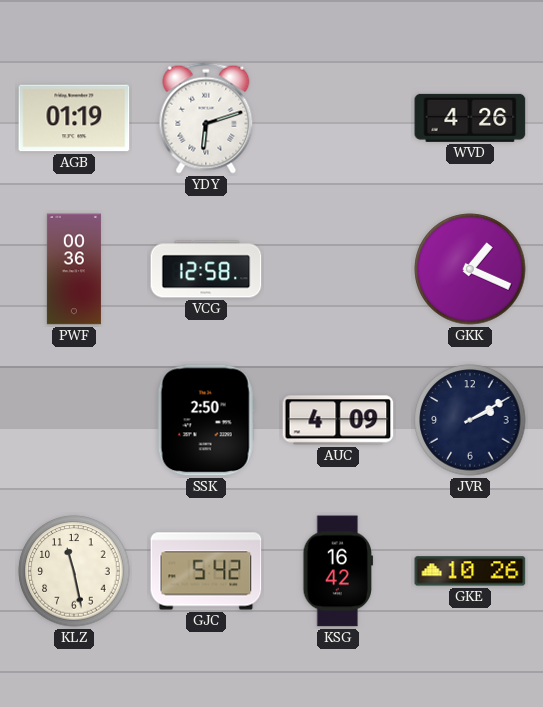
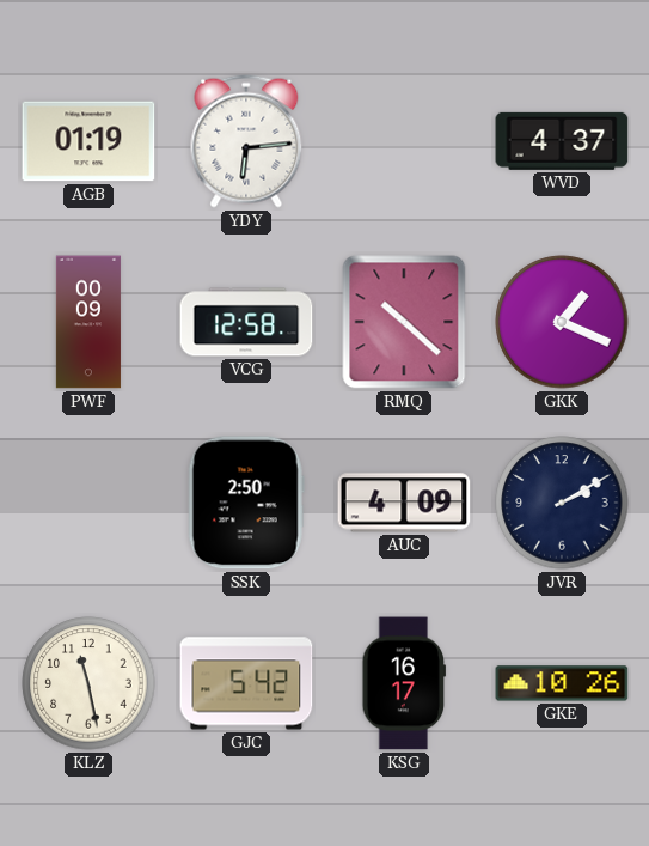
YDY: 6:12 -> 6:14 (246, 141)
WVD: 4:26 -> 4:37 (562, 141)
PWF: 00:36 -> 00:09 (88, 322)
RMQ: none -> 10:22 (404, 322)
KSG: 16:42 -> 16:17 (404, 683)
